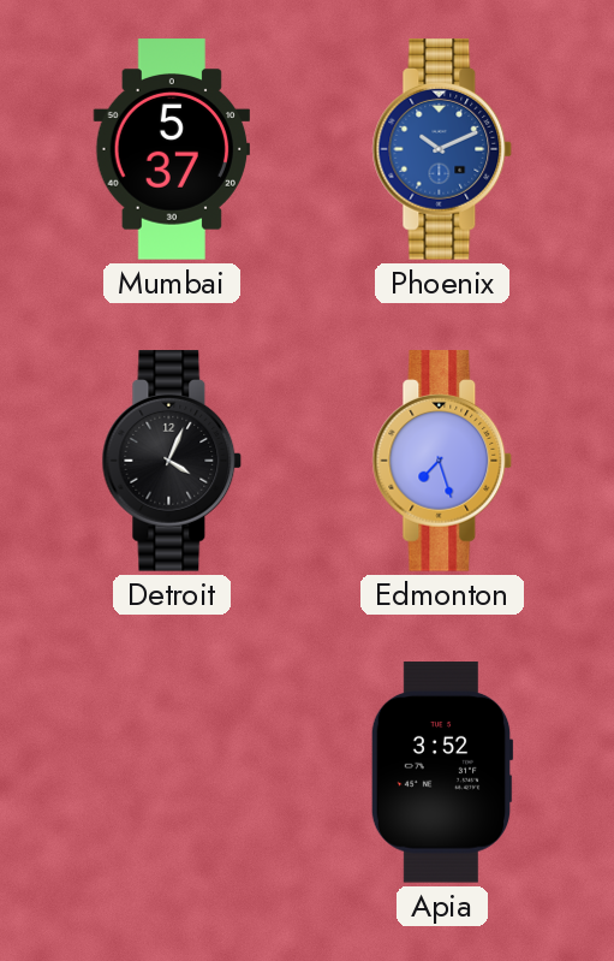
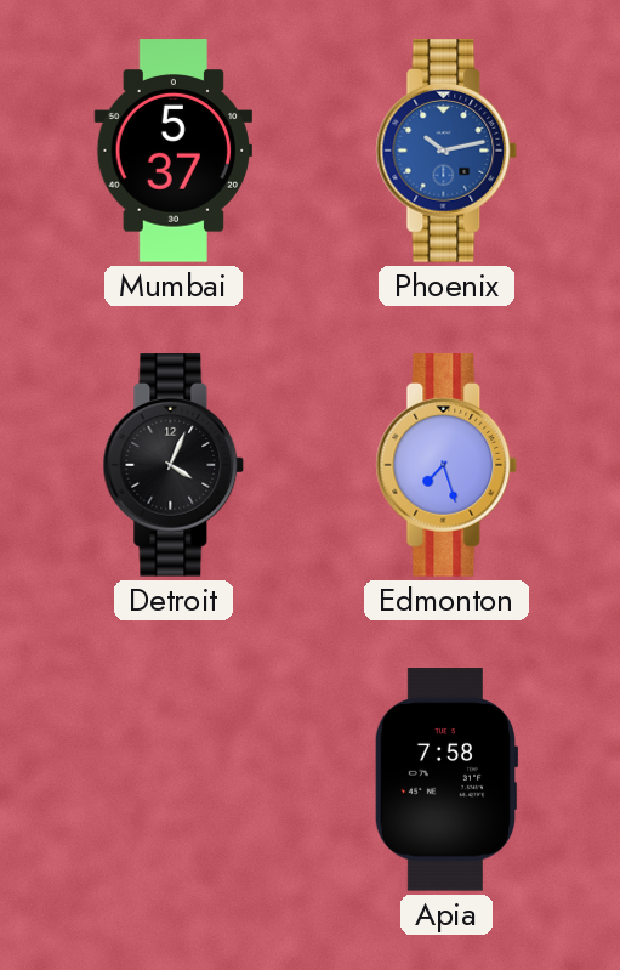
Phoenix: 10:11 -> 10:13 (446, 151)
Apia: 3:52 -> 7:58 (446, 779)
